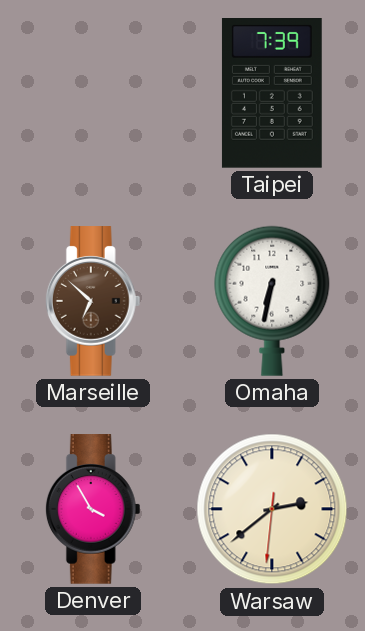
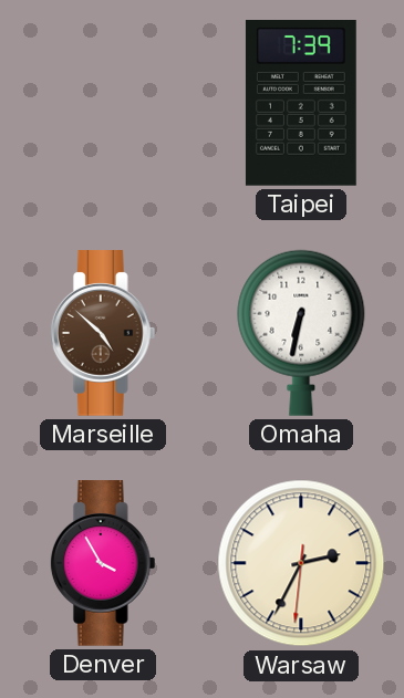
Marseille: 6:52 -> 4:52 (103, 333)
Warsaw: 2:38 -> 2:34 (301, 563)
